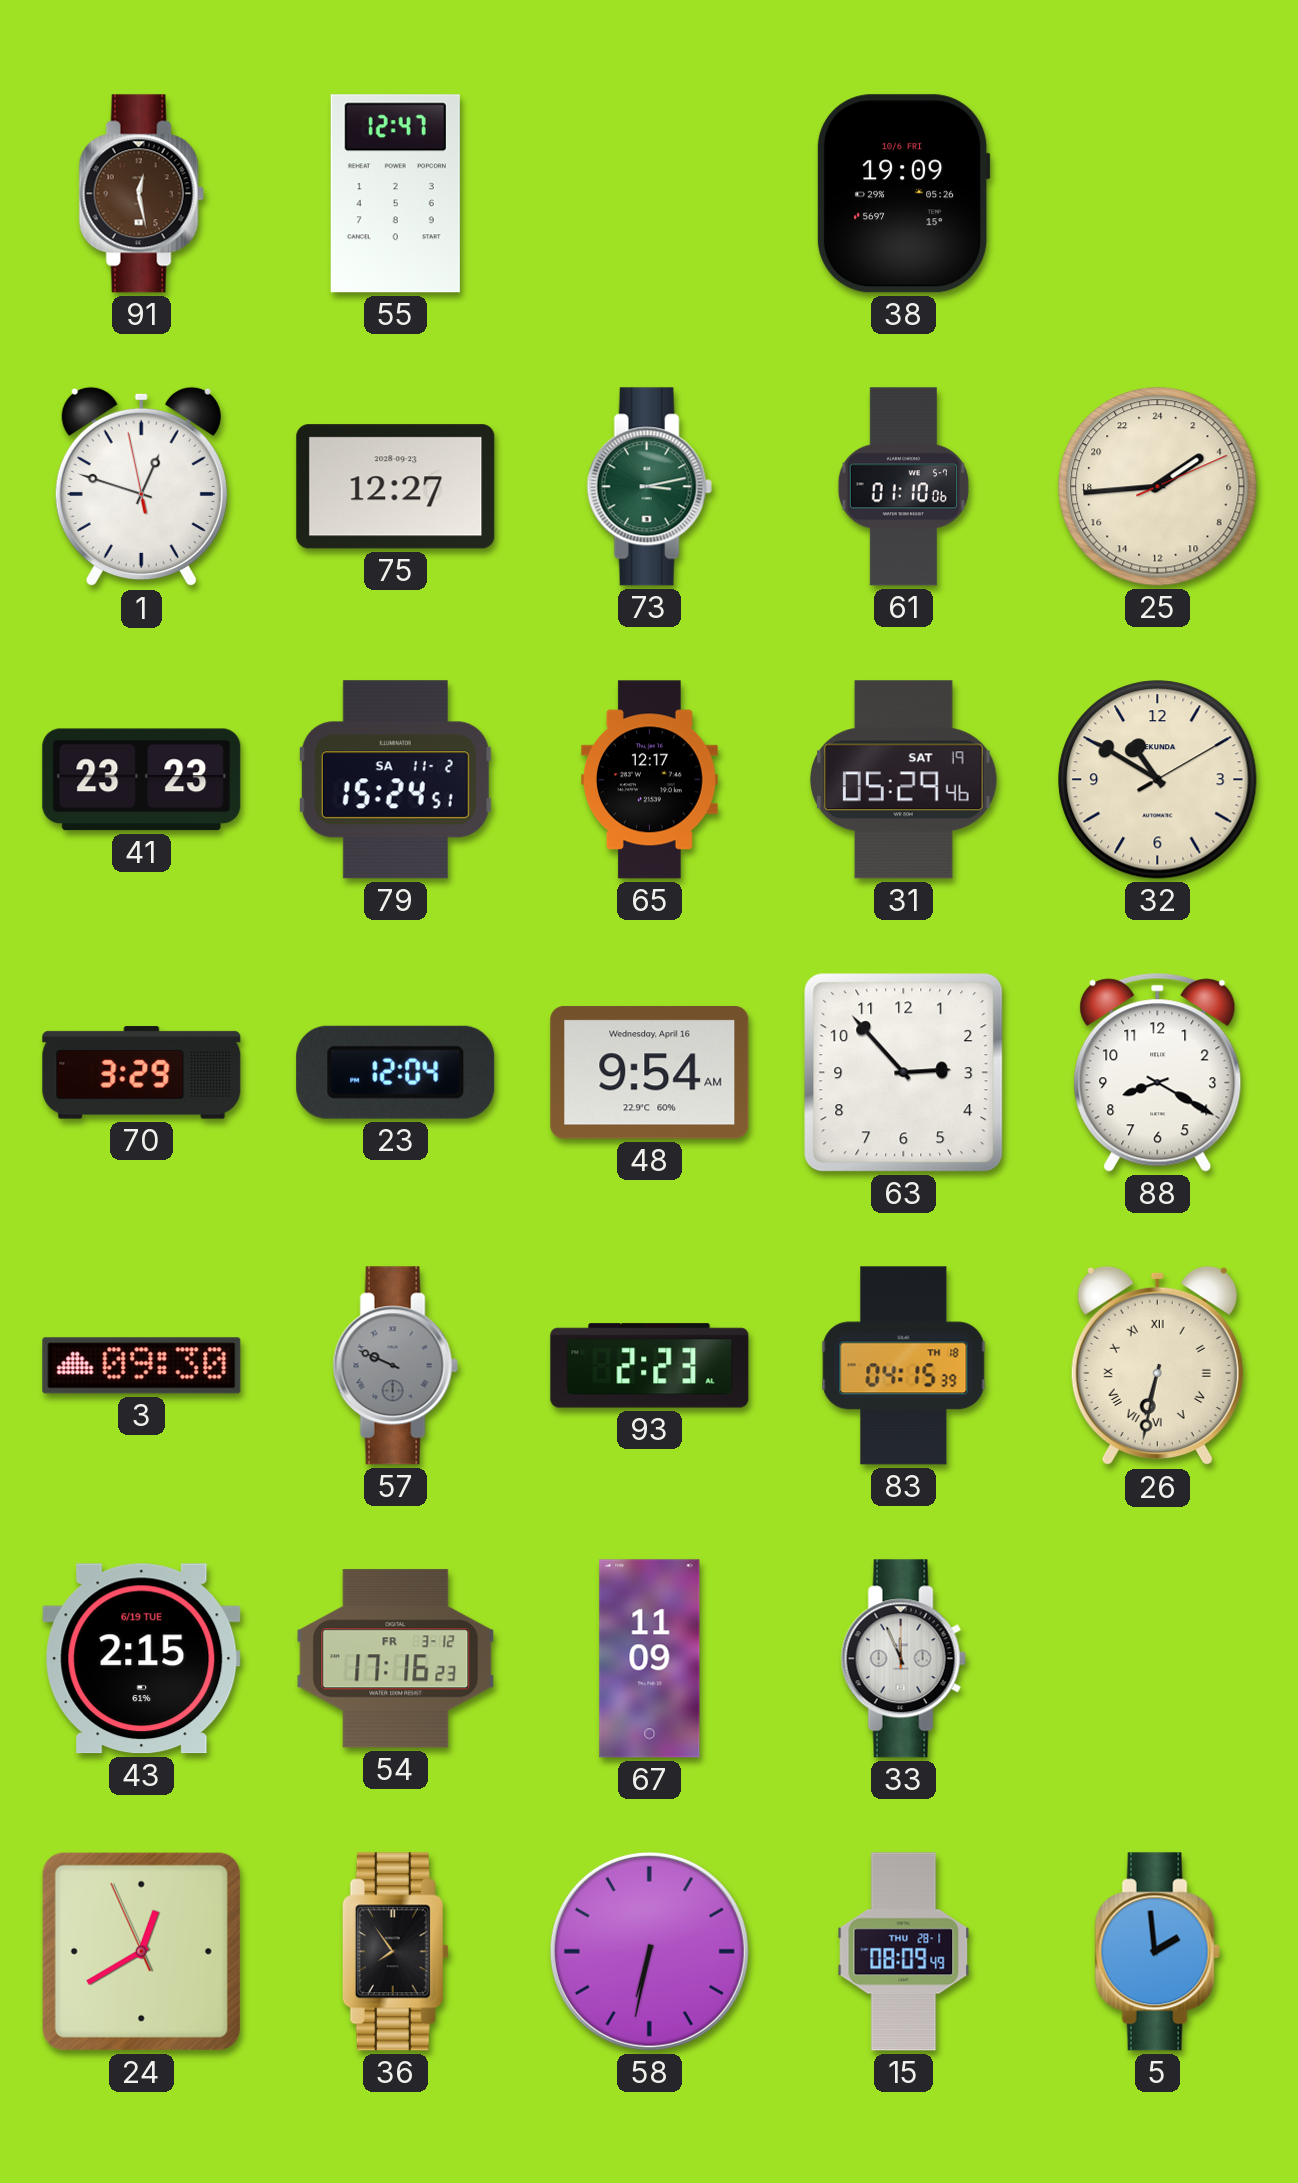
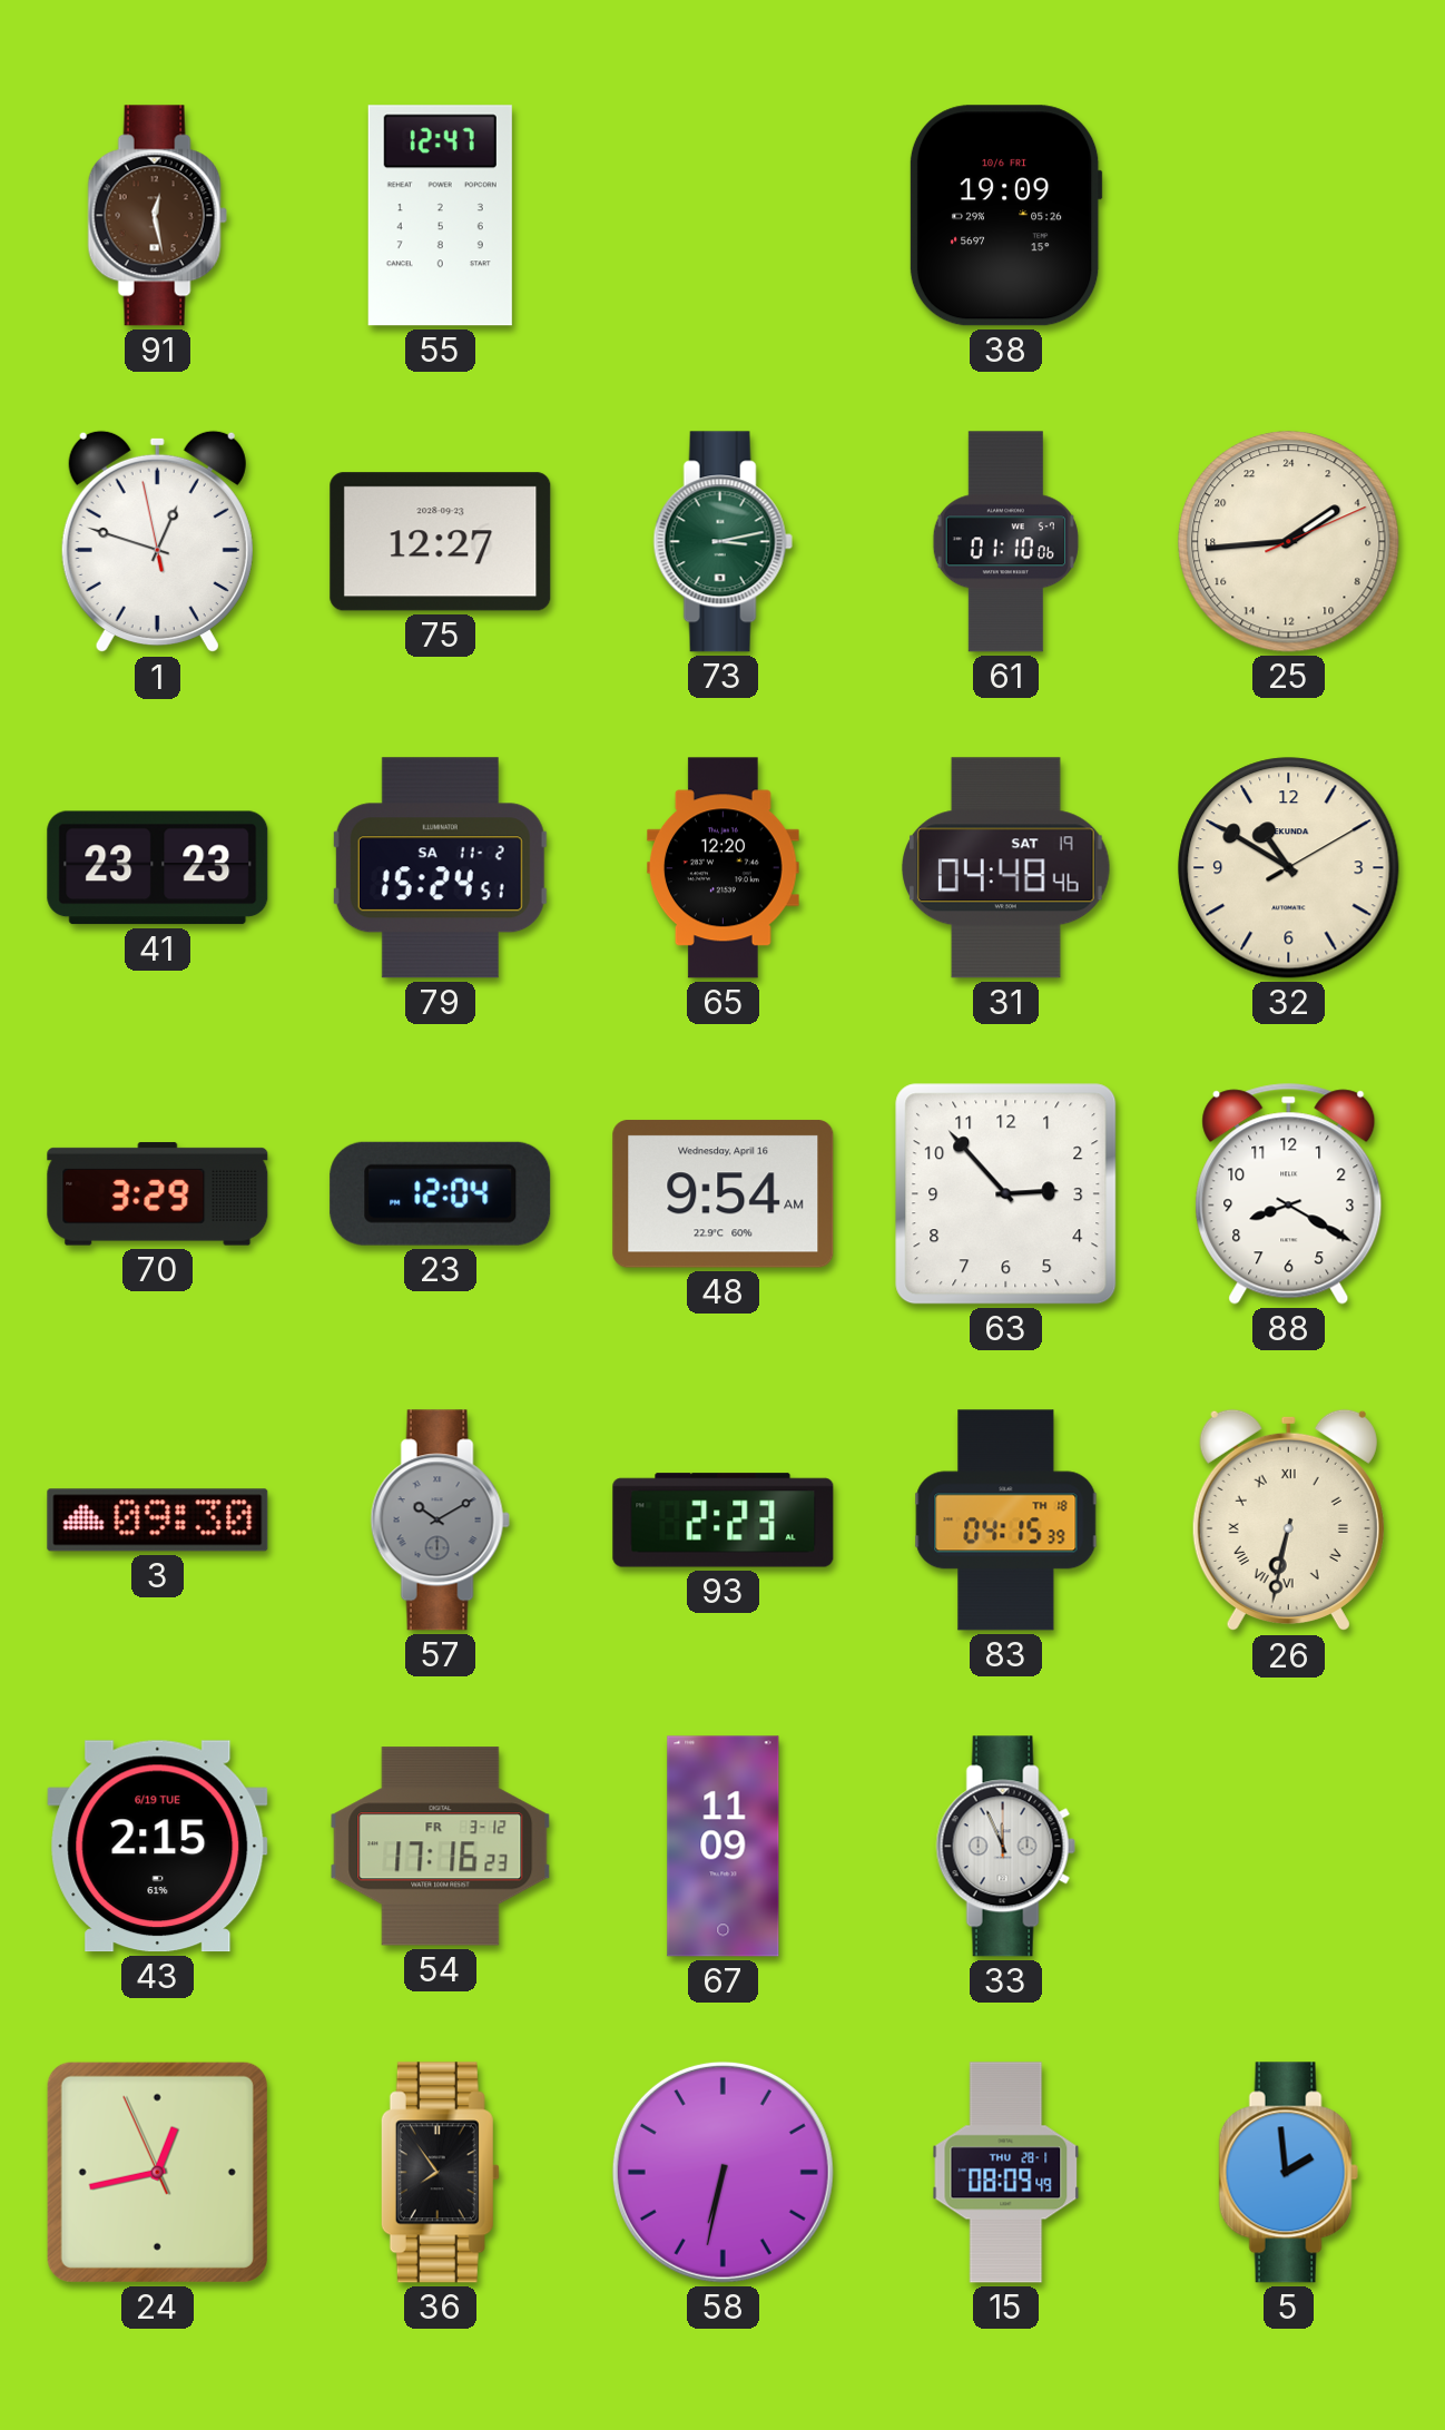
65: 12:17 -> 12:20 (722, 868)
31: 05:29 -> 04:48 (1006, 868)
57: 9:49 -> 10:10 (440, 1521)
24: 12:39 -> 12:42 (157, 2172)
